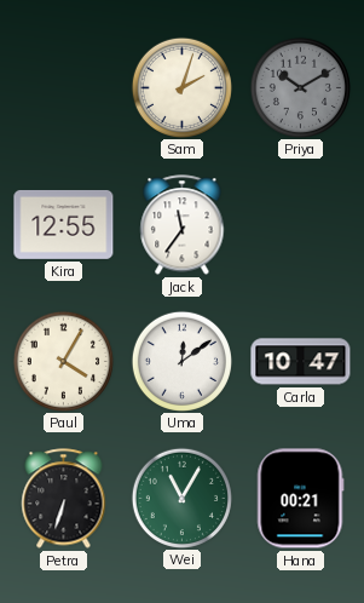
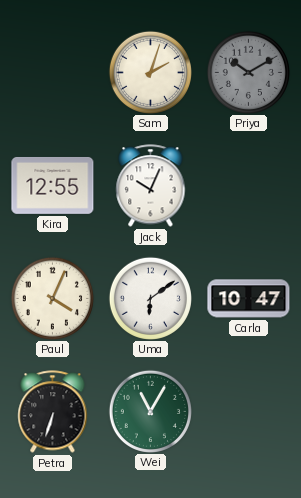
Jack: 11:36 -> 10:04 (151, 186)
Paul: 4:05 -> 4:04 (52, 298)
Uma: 12:09 -> 6:09 (150, 298)
Hana: 00:21 -> none (300, 499)
